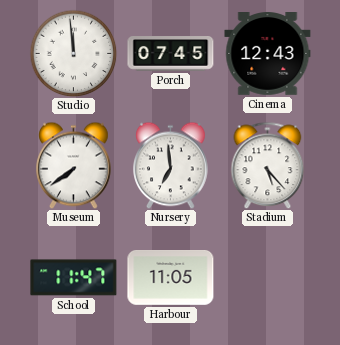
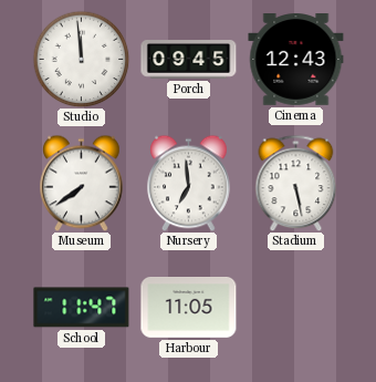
Porch: 07:45 -> 09:45 (189, 60)
Stadium: 5:23 -> 5:28 (296, 183)
